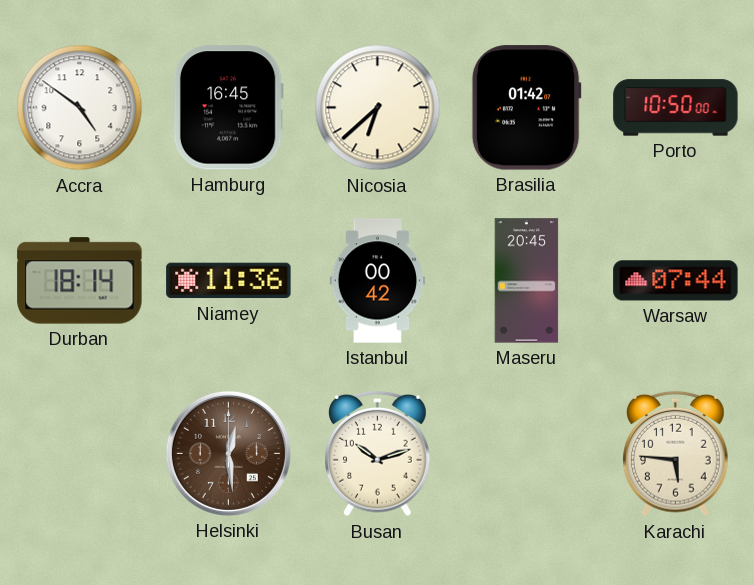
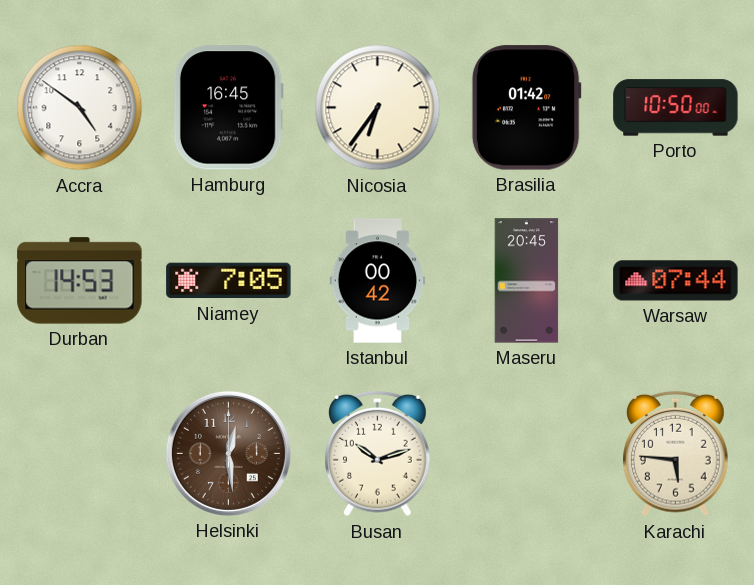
Nicosia: 6:38 -> 6:36 (378, 108)
Durban: 18:14 -> 14:53 (80, 281)
Niamey: 11:36 -> 7:05 (229, 281)
